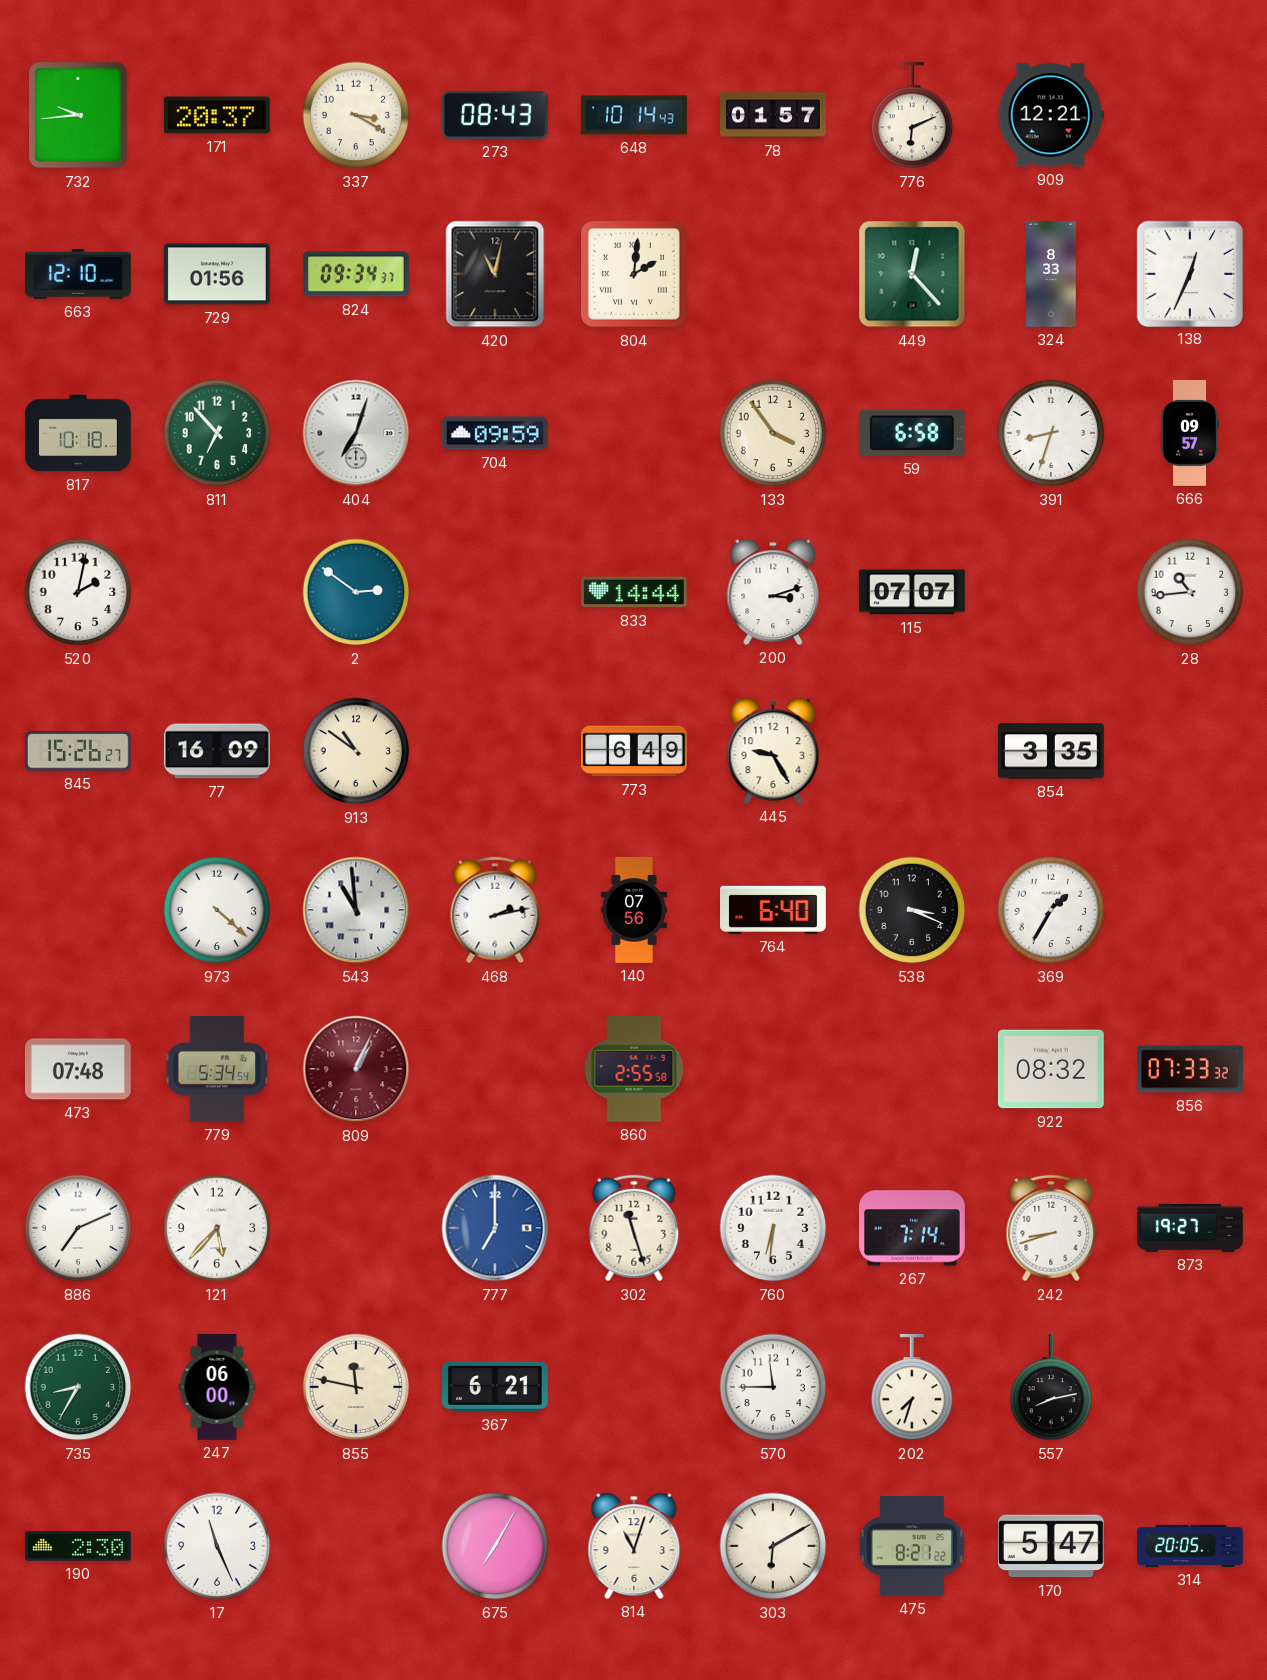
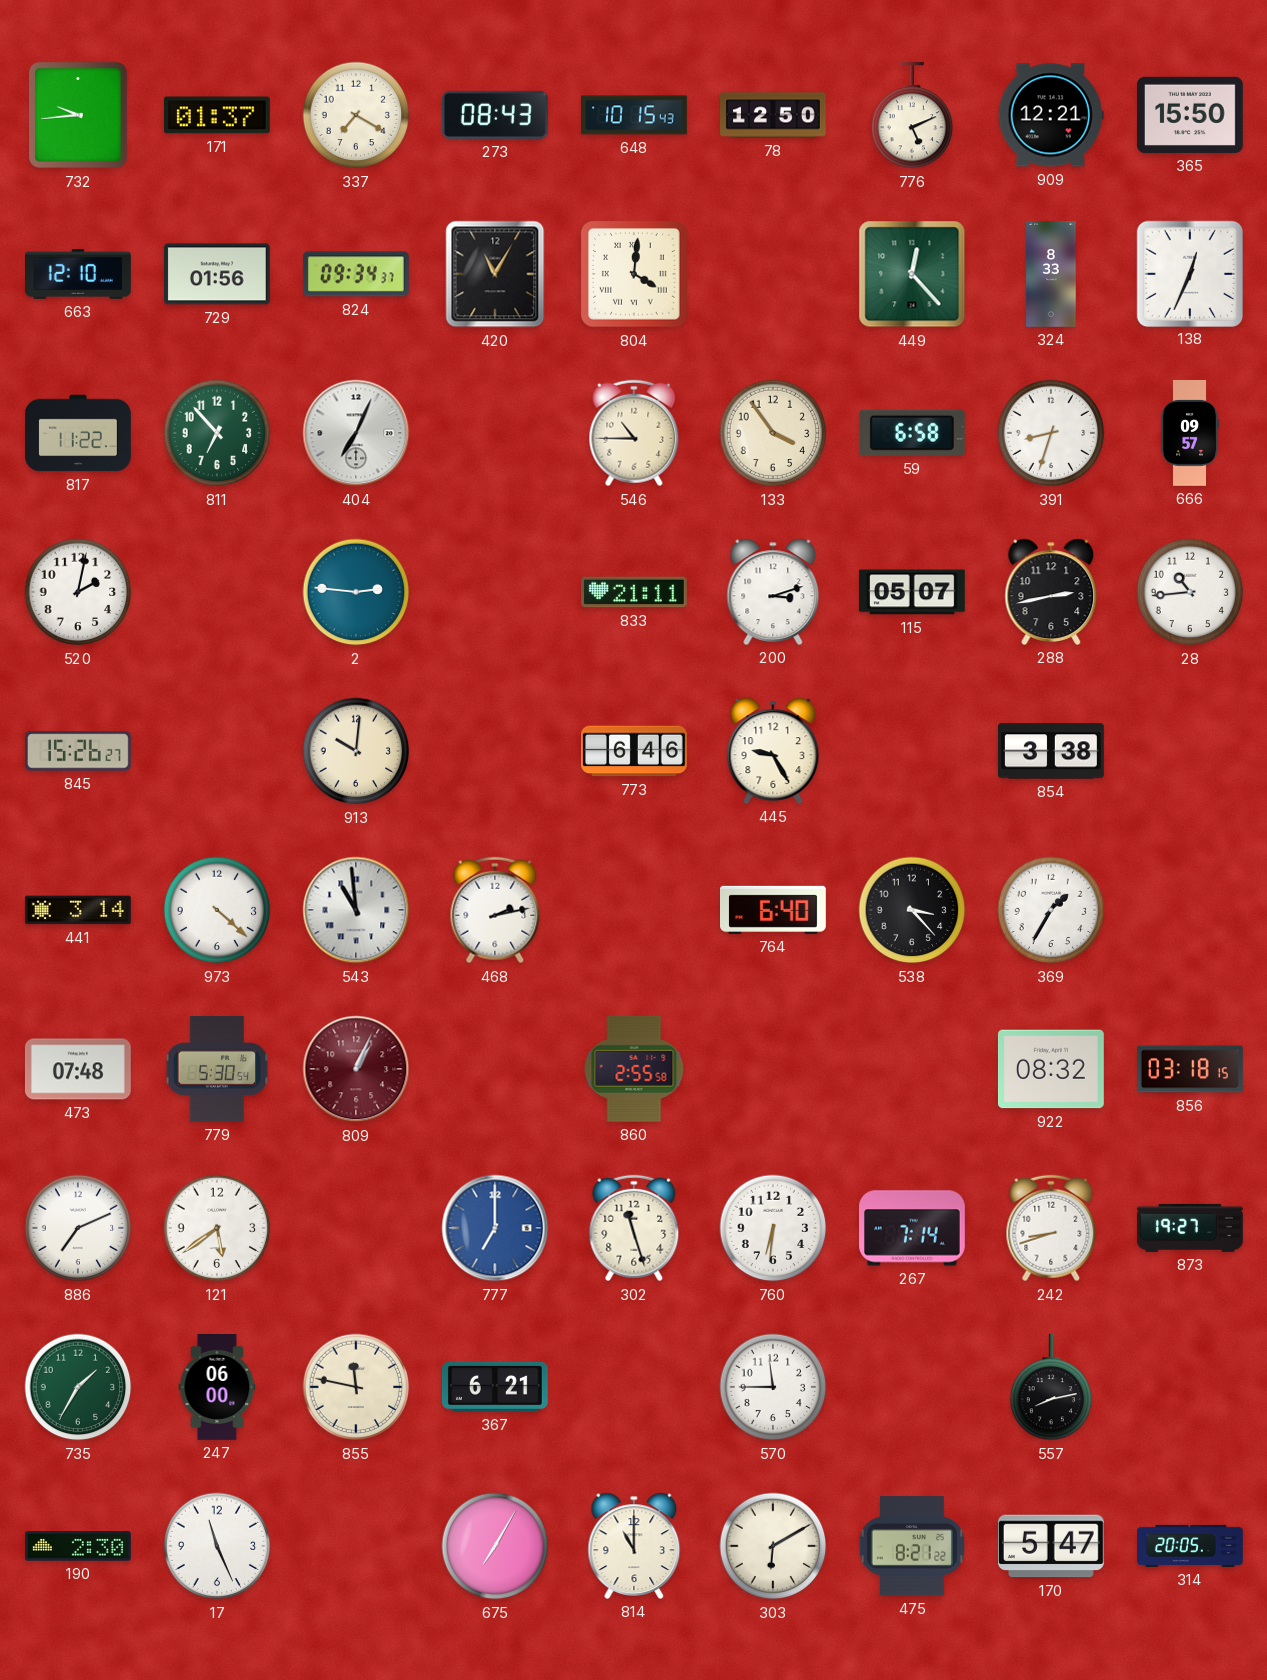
171: 20:37 -> 01:37 (217, 115)
337: 3:20 -> 7:20 (356, 115)
648: 10:14 -> 10:15 (635, 115)
78: 01:57 -> 12:50 (774, 115)
776: 6:11 -> 5:11 (912, 115)
365: none -> 15:50 (1190, 115)
420: 11:02 -> 11:05 (495, 274)
804: 2:01 -> 4:01 (635, 275)
817: 10:18 -> 11:22 (79, 433)
404: 7:03 -> 7:04 (356, 433)
704: 09:59 -> none (496, 433)
546: none -> 10:45 (634, 433)
2: 2:51 -> 2:46 (356, 592)
833: 14:44 -> 21:11 (635, 592)
115: 07:07 -> 05:07 (912, 592)
288: none -> 2:43 (1051, 592)
77: 16:09 -> none (217, 751)
913: 10:51 -> 10:01 (356, 751)
773: 6:49 -> 6:46 (635, 751)
854: 3:35 -> 3:38 (1052, 751)
441: none -> 3:14 (78, 910)
140: 07:56 -> none (634, 911)
538: 3:19 -> 3:23 (912, 910)
779: 5:34 -> 5:30 (217, 1069)
856: 07:33 -> 03:18 (1190, 1069)
121: 5:37 -> 5:39 (217, 1228)
735: 8:35 -> 1:35 (78, 1387)
202: 7:33 -> none (912, 1387)
814: 11:03 -> 11:00 (634, 1546)
